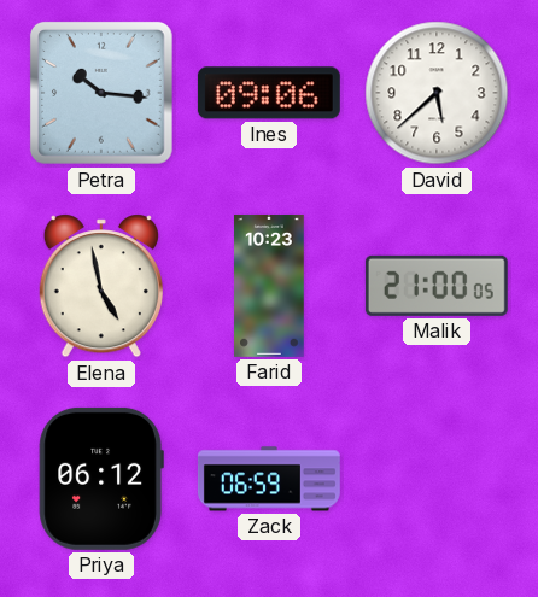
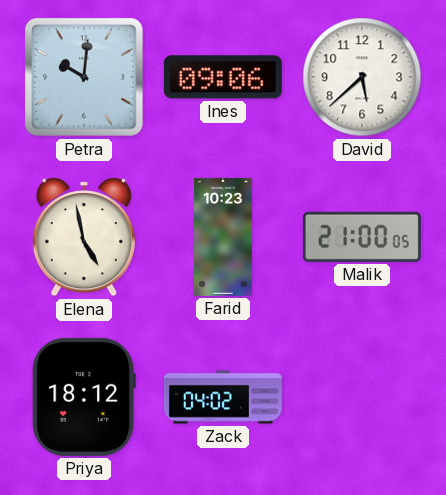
Petra: 10:16 -> 10:01 (84, 77)
Priya: 06:12 -> 18:12 (84, 397)
Zack: 06:59 -> 04:02 (223, 397)
